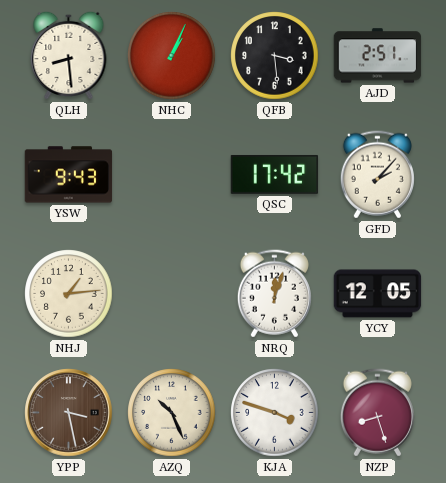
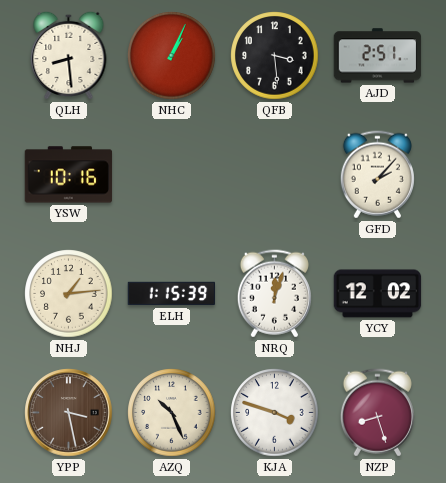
YSW: 9:43 -> 10:16 (69, 175)
QSC: 17:42 -> none (275, 175)
ELH: none -> 1:15 (172, 294)
YCY: 12:05 -> 12:02 (378, 294)
